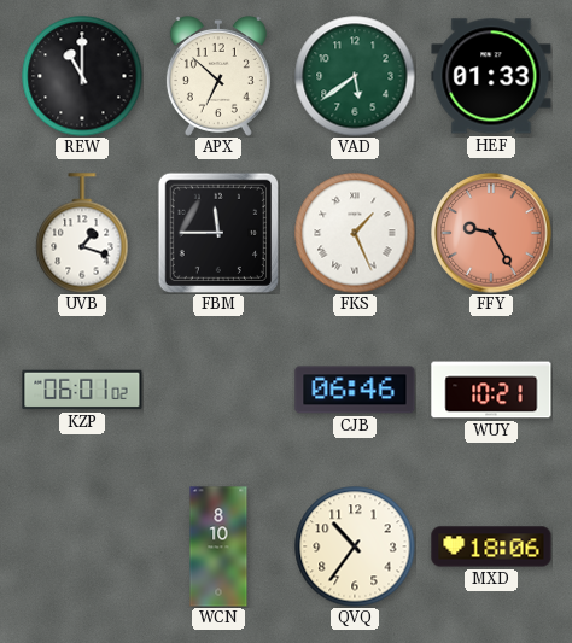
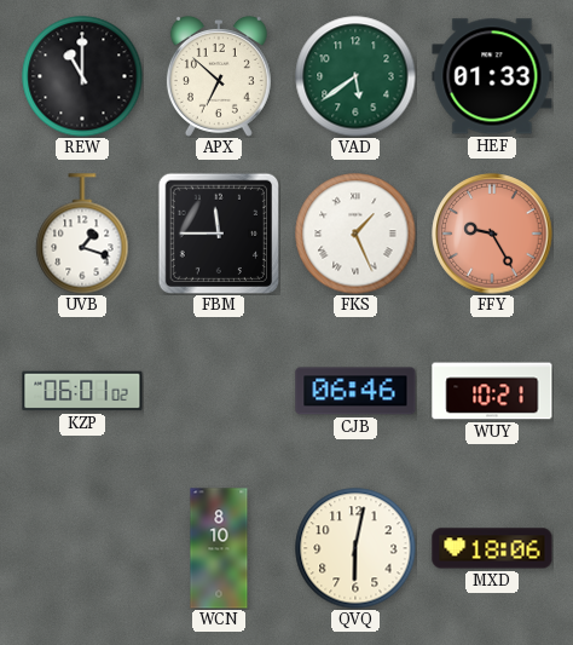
QVQ: 10:36 -> 6:02 (355, 548)
